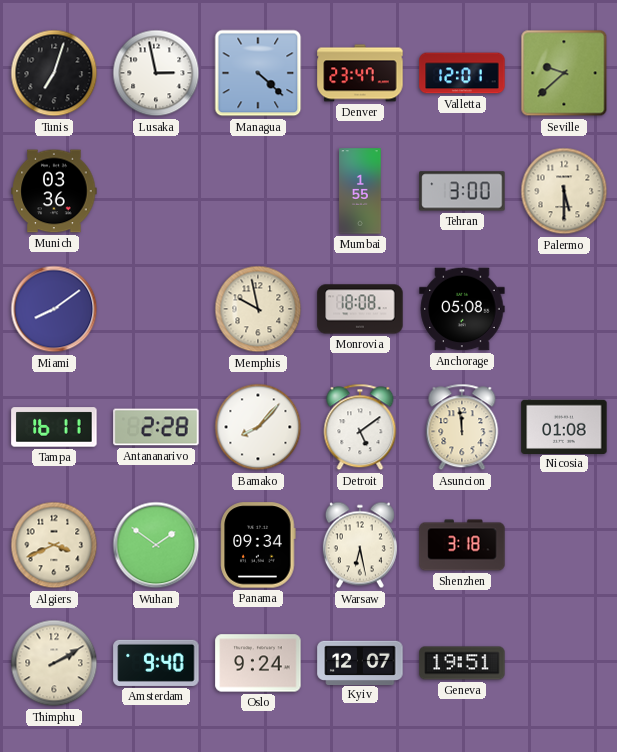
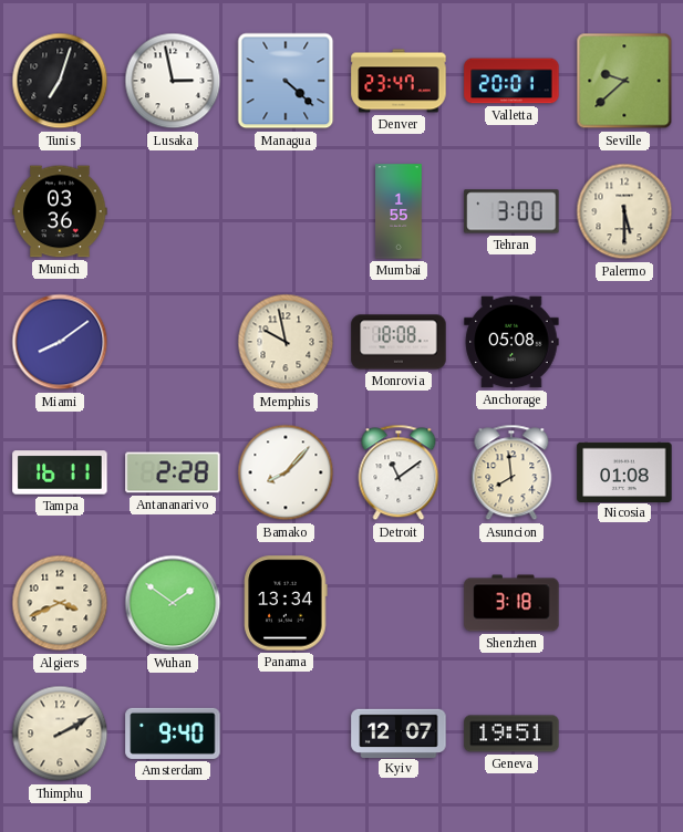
Valletta: 12:01 -> 20:01 (511, 81)
Detroit: 5:09 -> 11:09 (399, 472)
Asuncion: 11:59 -> 7:59 (511, 472)
Panama: 09:34 -> 13:34 (286, 603)
Warsaw: 6:28 -> none (360, 545)
Oslo: 9:24 -> none (258, 663)
